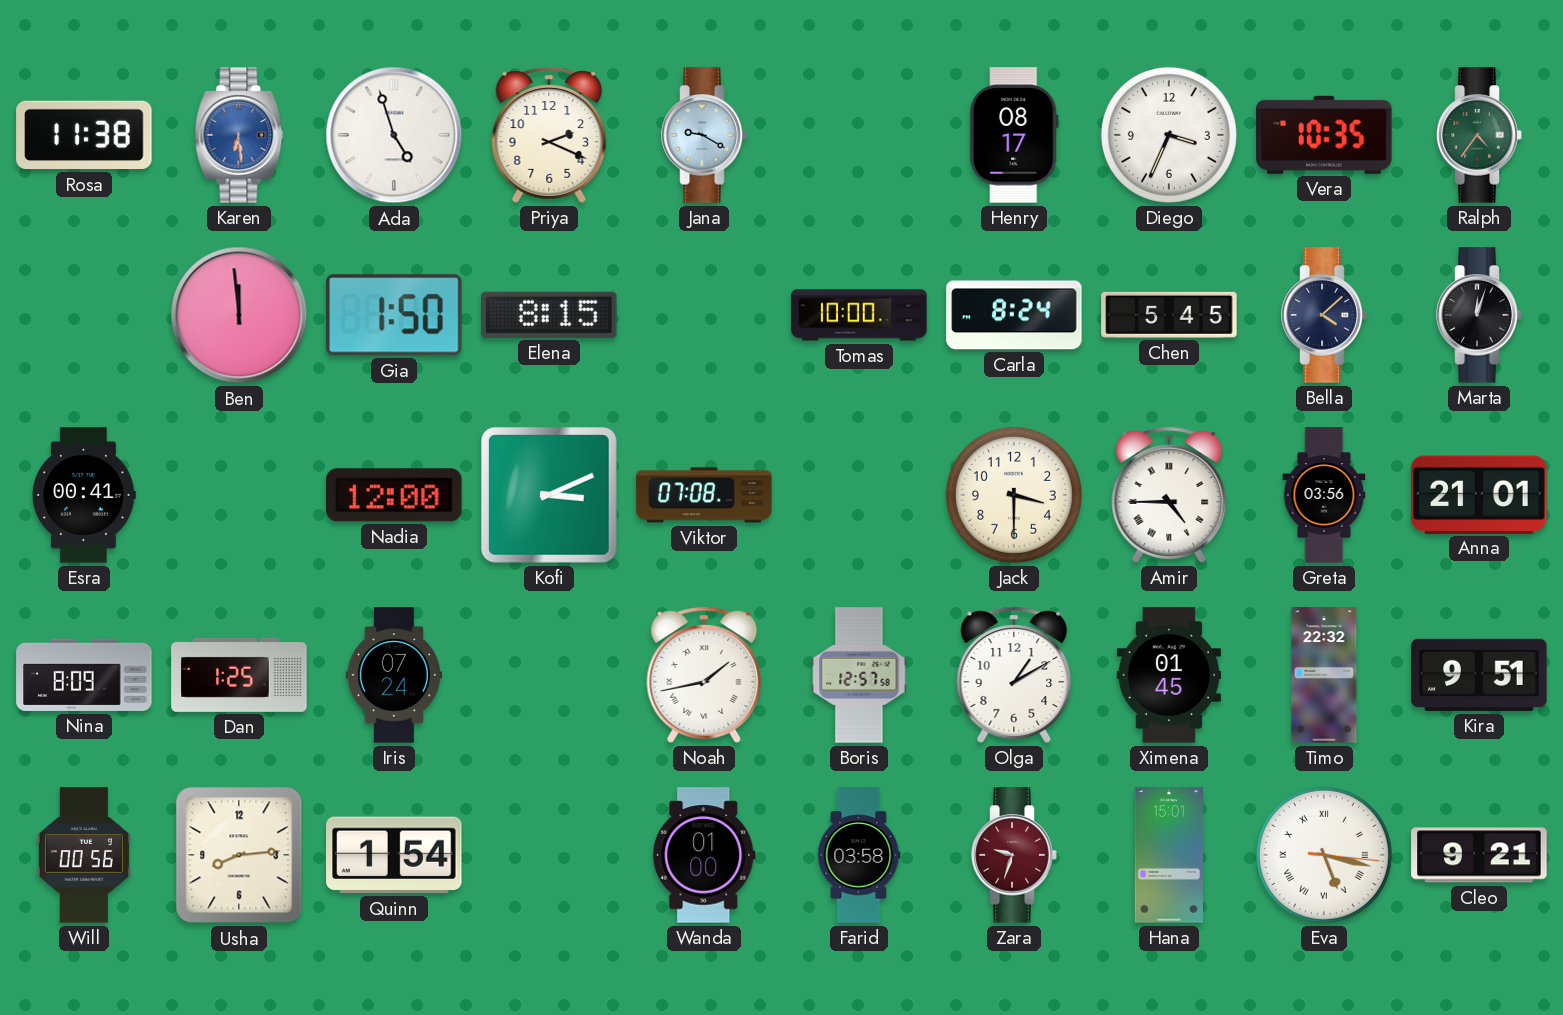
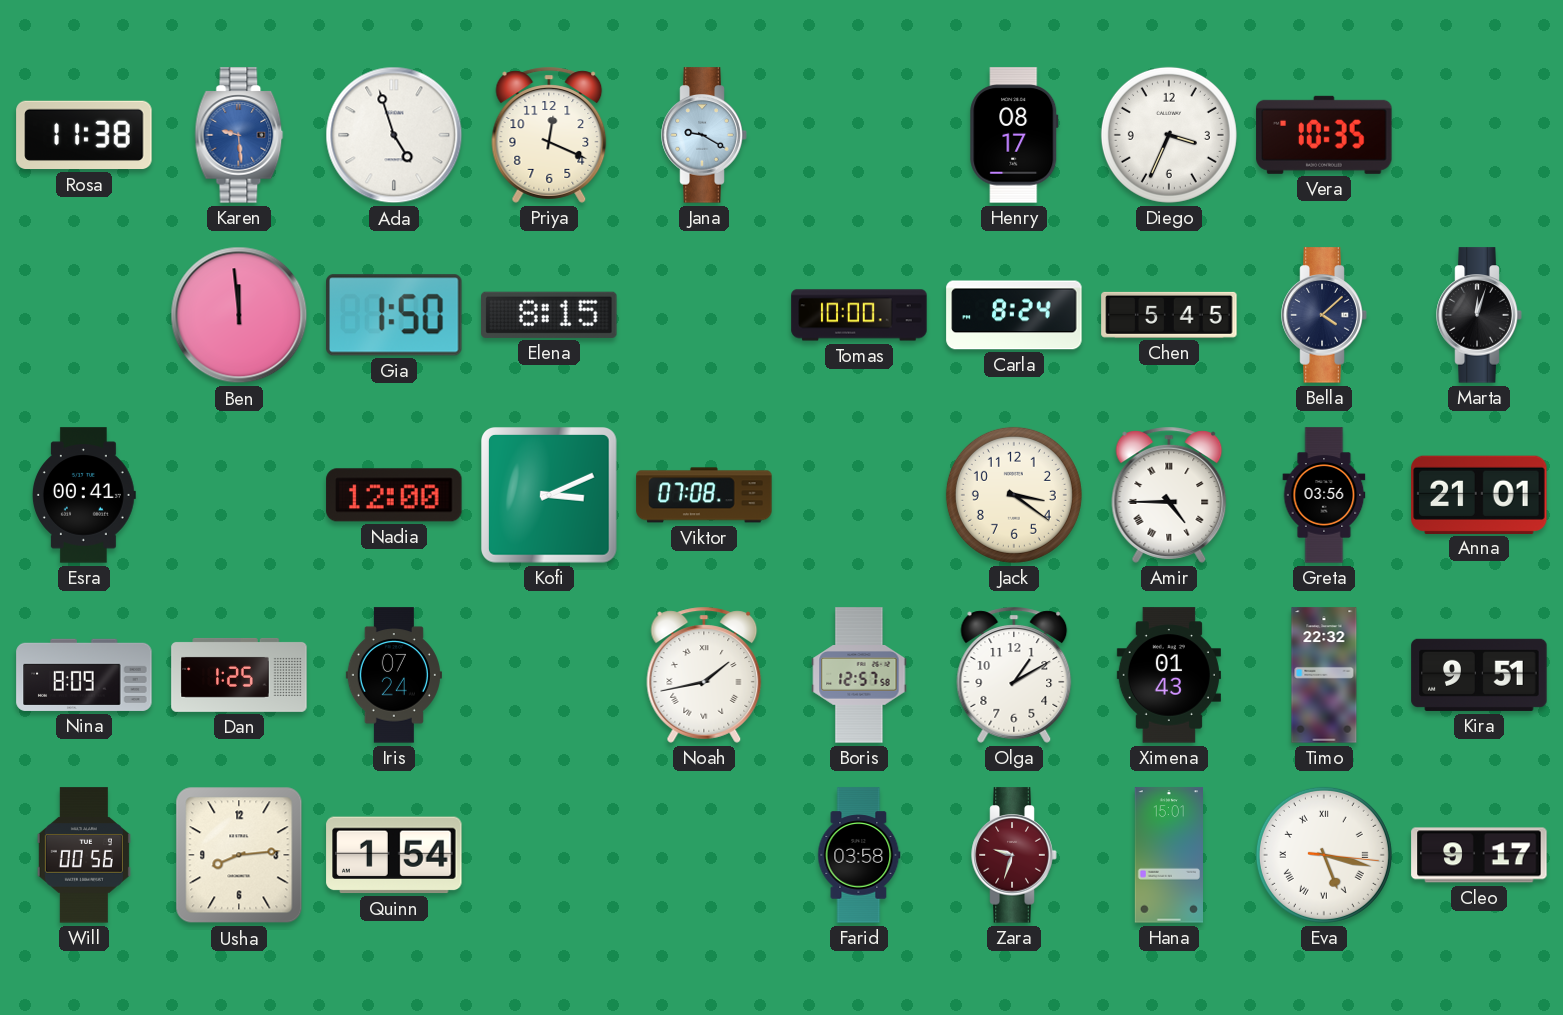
Karen: 6:29 -> 9:29 (239, 135)
Priya: 2:19 -> 12:19 (549, 135)
Ralph: 4:36 -> none (1479, 135)
Jack: 3:30 -> 3:21 (1014, 495)
Ximena: 01:45 -> 01:43 (1169, 675)
Wanda: 01:00 -> none (704, 855)
Cleo: 9:21 -> 9:17 (1479, 855)
